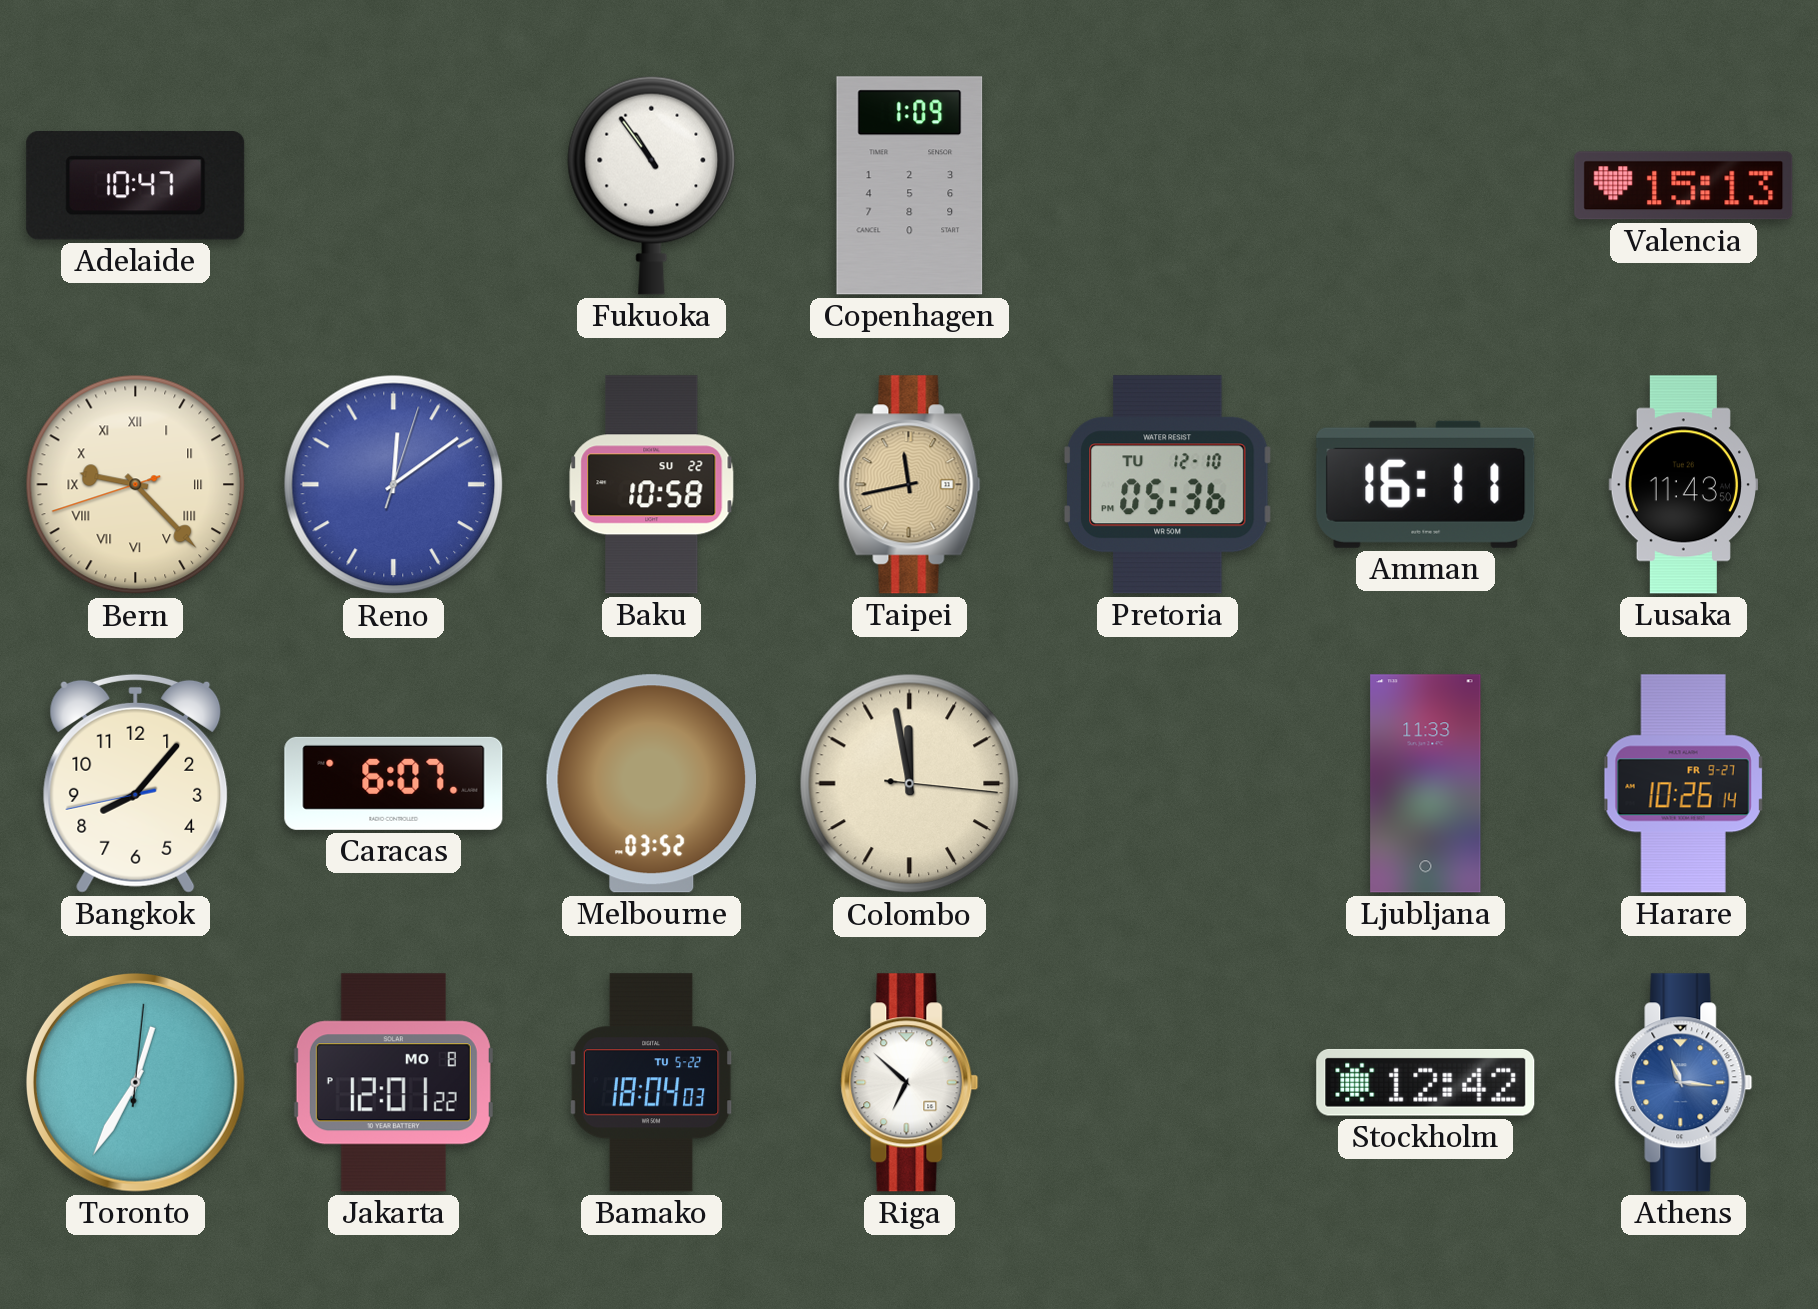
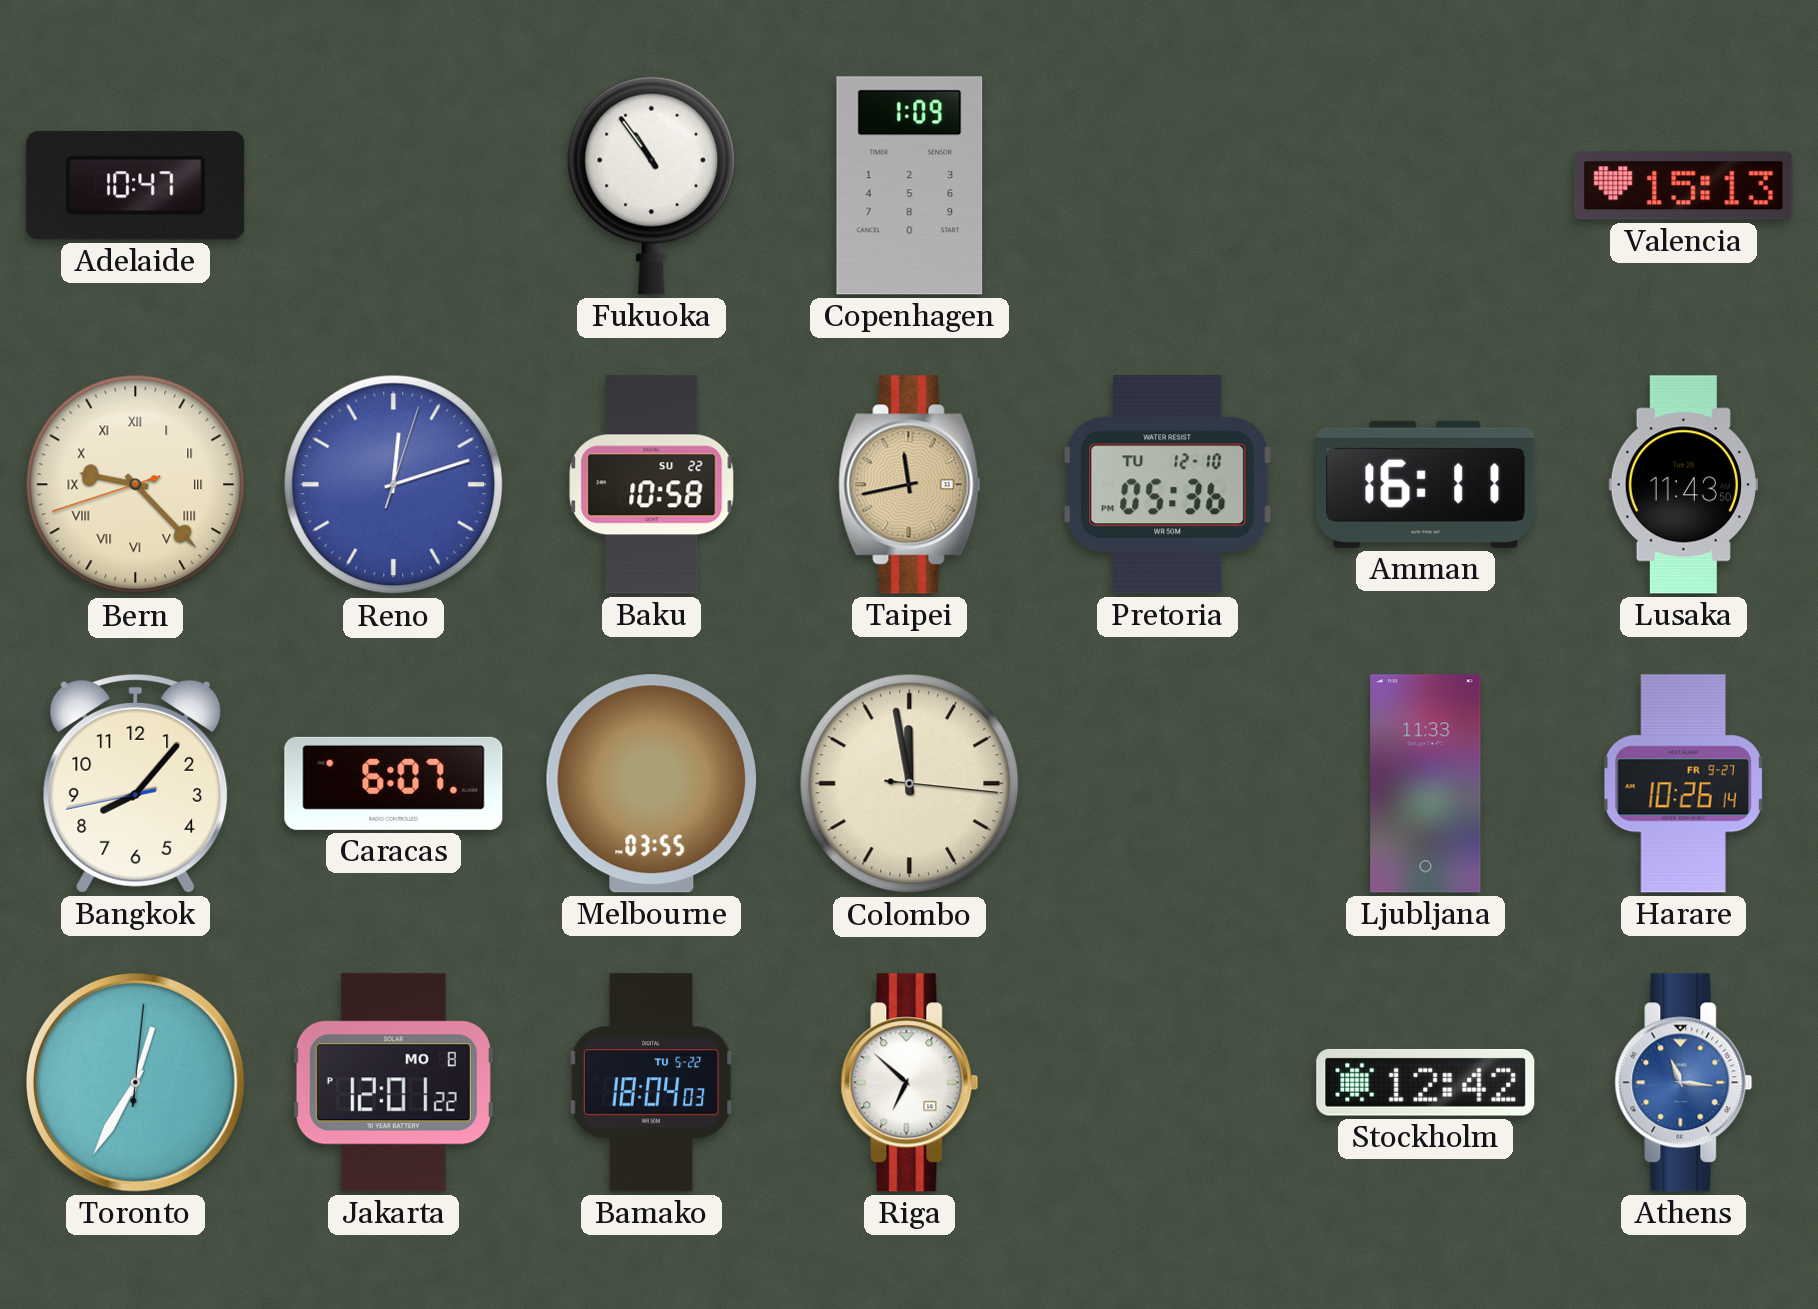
Reno: 12:09 -> 12:12 (394, 485)
Melbourne: 03:52 -> 03:55 (651, 784)
